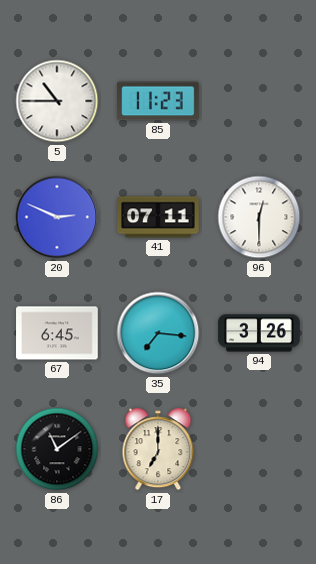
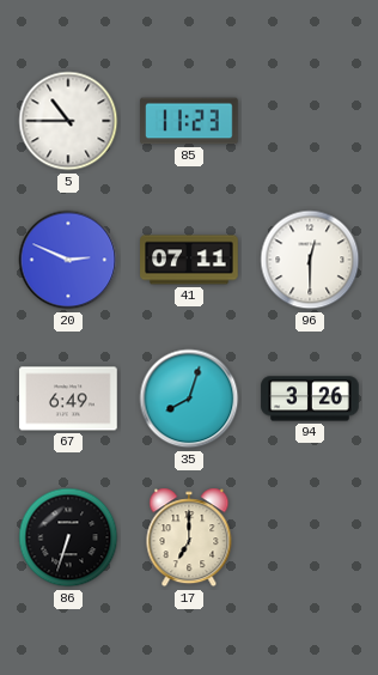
67: 6:45 -> 6:49 (68, 399)
35: 7:16 -> 8:03 (189, 399)
86: 11:09 -> 6:33 (68, 537)
